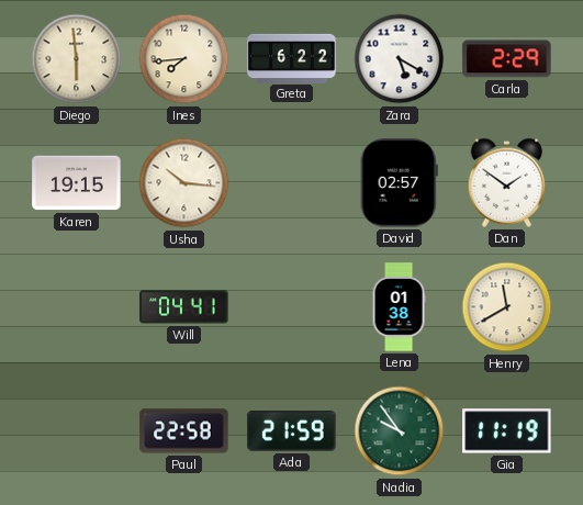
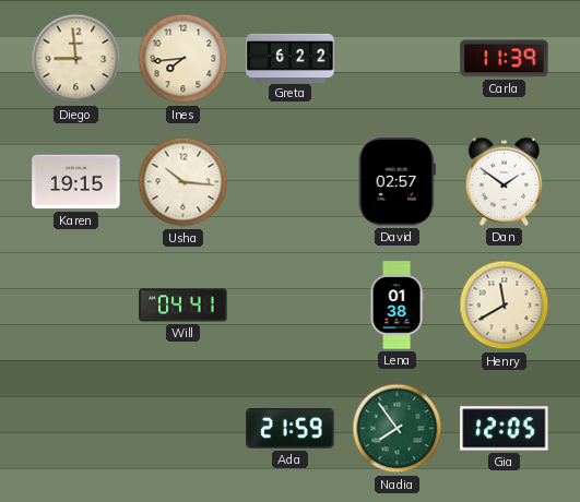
Diego: 5:59 -> 8:59 (76, 59)
Zara: 5:20 -> none (400, 59)
Carla: 2:29 -> 11:39 (505, 59)
Paul: 22:58 -> none (184, 431)
Nadia: 9:54 -> 7:54 (398, 429)
Gia: 11:19 -> 12:05 (505, 429)
